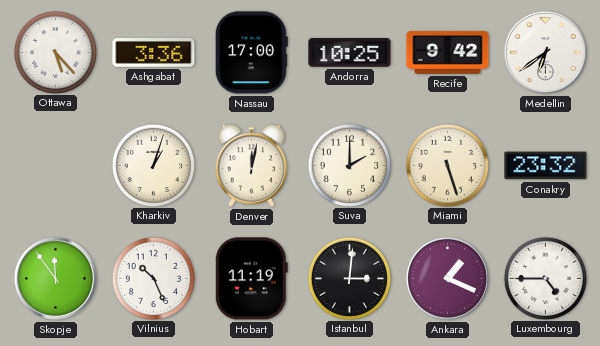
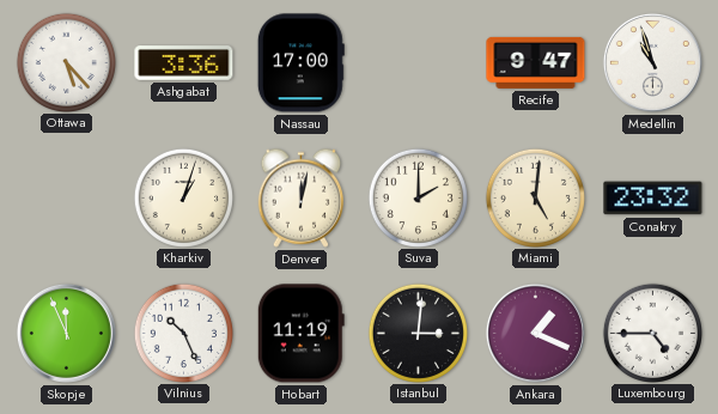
Andorra: 10:25 -> none (350, 53)
Recife: 9:42 -> 9:47 (536, 62)
Medellin: 6:39 -> 10:57 (652, 62)
Miami: 5:27 -> 5:01 (535, 197)
Skopje: 11:54 -> 11:56 (66, 333)
